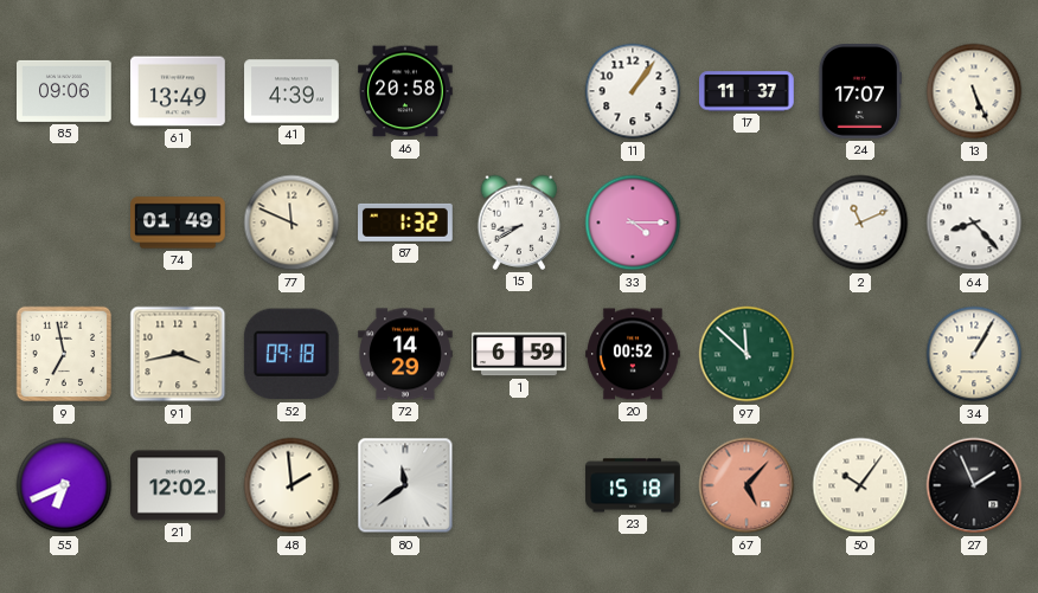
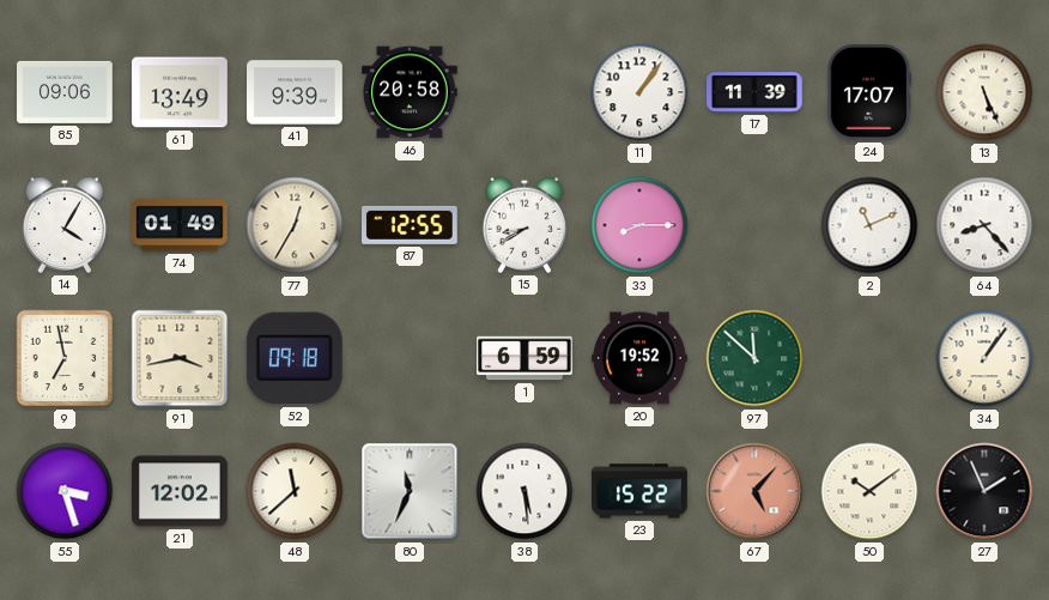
41: 4:39 -> 9:39 (295, 92)
17: 11:37 -> 11:39 (756, 92)
14: none -> 4:05 (65, 225)
77: 11:49 -> 12:35 (295, 225)
87: 1:32 -> 12:55 (411, 225)
33: 4:15 -> 8:15 (639, 225)
72: 14:29 -> none (405, 354)
20: 00:52 -> 19:52 (639, 358)
34: 1:05 -> 1:06 (984, 358)
55: 6:41 -> 3:27 (65, 491)
48: 1:59 -> 11:38 (295, 491)
80: 11:39 -> 11:34 (410, 491)
38: none -> 5:29 (524, 491)
23: 15:18 -> 15:22 (639, 491)
50: 10:06 -> 10:09 (869, 491)
